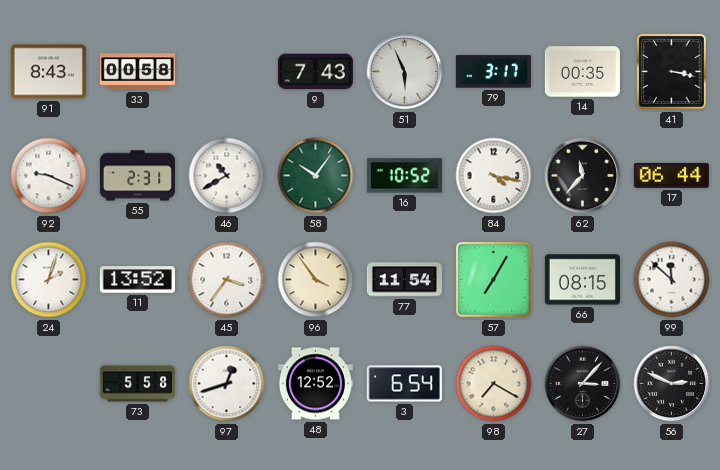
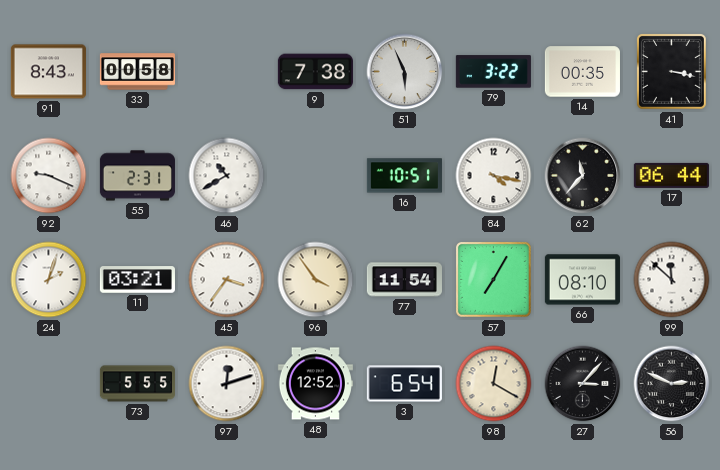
9: 7:43 -> 7:38 (315, 72)
79: 3:17 -> 3:22 (493, 72)
58: 10:06 -> none (316, 176)
16: 10:52 -> 10:51 (404, 176)
11: 13:52 -> 03:21 (137, 280)
66: 08:15 -> 08:10 (582, 280)
73: 5:58 -> 5:55 (137, 384)
97: 12:42 -> 12:12 (227, 384)
98: 7:20 -> 12:20 (494, 384)
